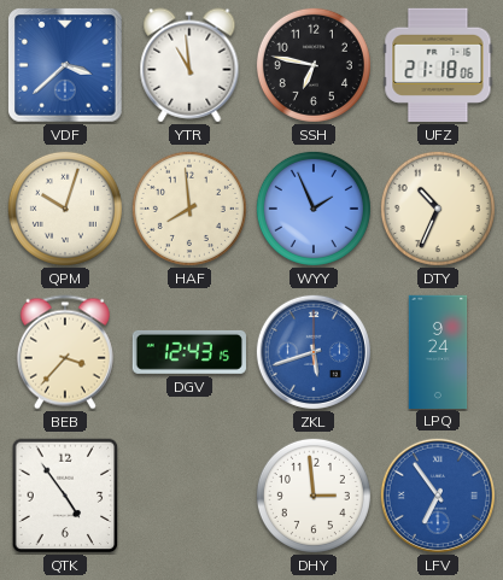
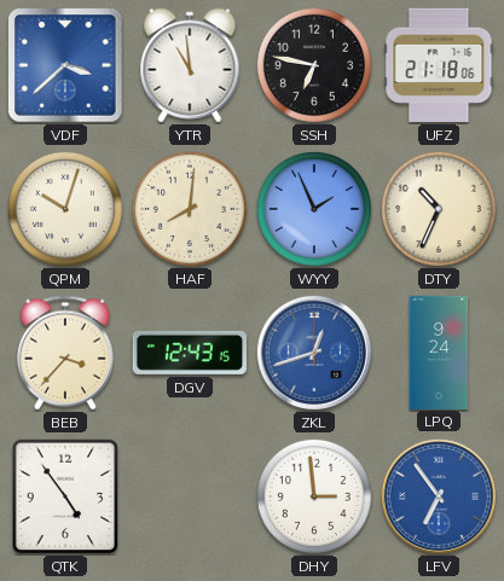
HAF: 7:59 -> 8:01 (190, 209)
ZKL: 5:42 -> 12:42 (314, 353)
